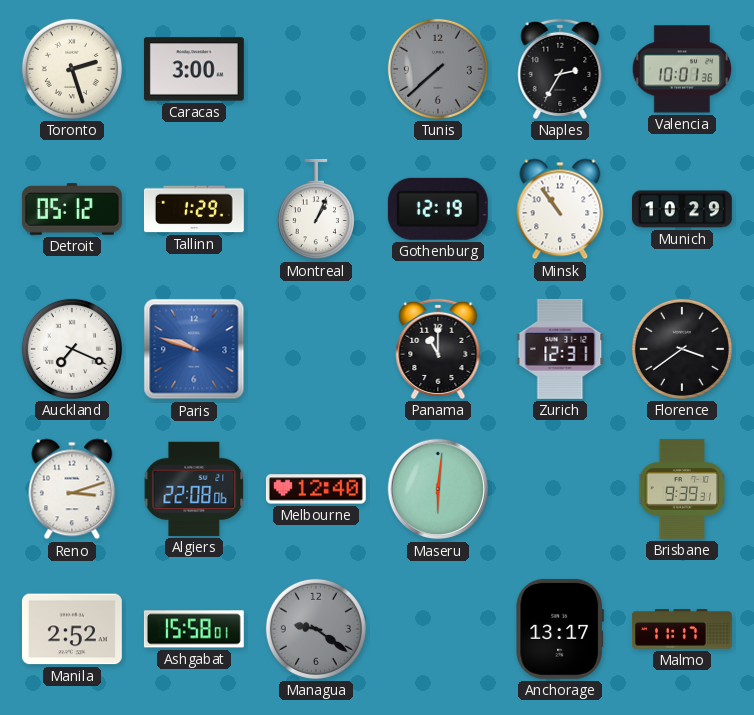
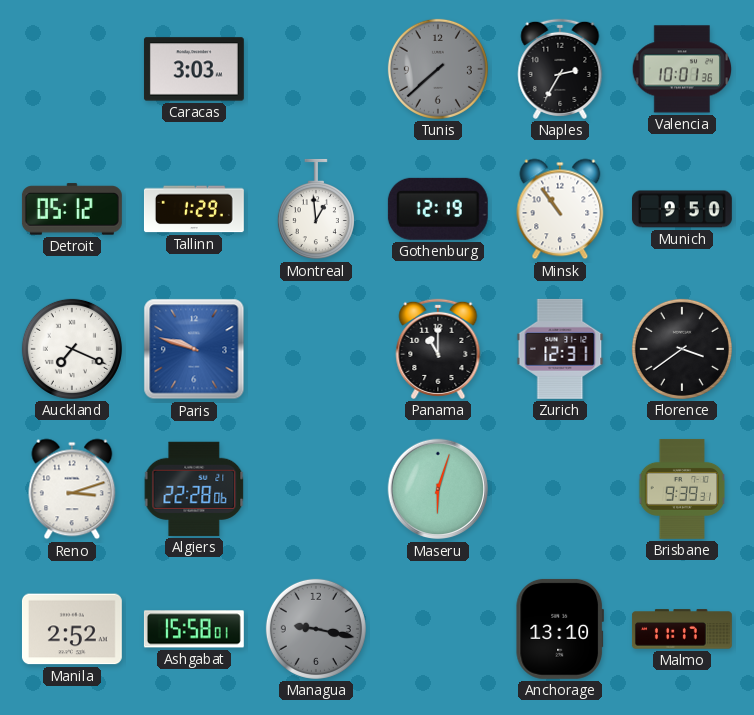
Toronto: 2:27 -> none (72, 69)
Caracas: 3:00 -> 3:03 (194, 69)
Montreal: 1:04 -> 12:59 (316, 209)
Munich: 10:29 -> 9:50 (682, 209)
Algiers: 22:08 -> 22:28 (194, 489)
Melbourne: 12:40 -> none (316, 489)
Maseru: 6:01 -> 6:03 (438, 489)
Managua: 9:21 -> 9:17 (316, 629)
Anchorage: 13:17 -> 13:10 (559, 629)
